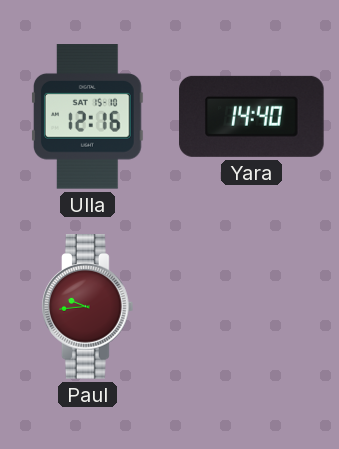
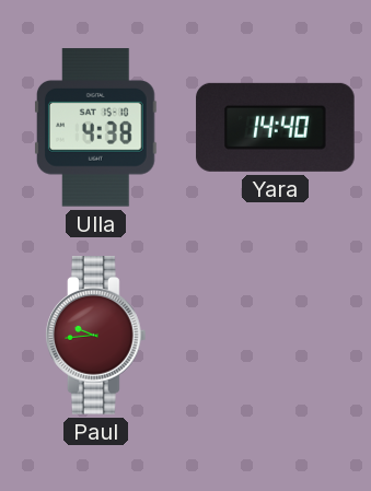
Ulla: 12:16 -> 4:38 (95, 128)
